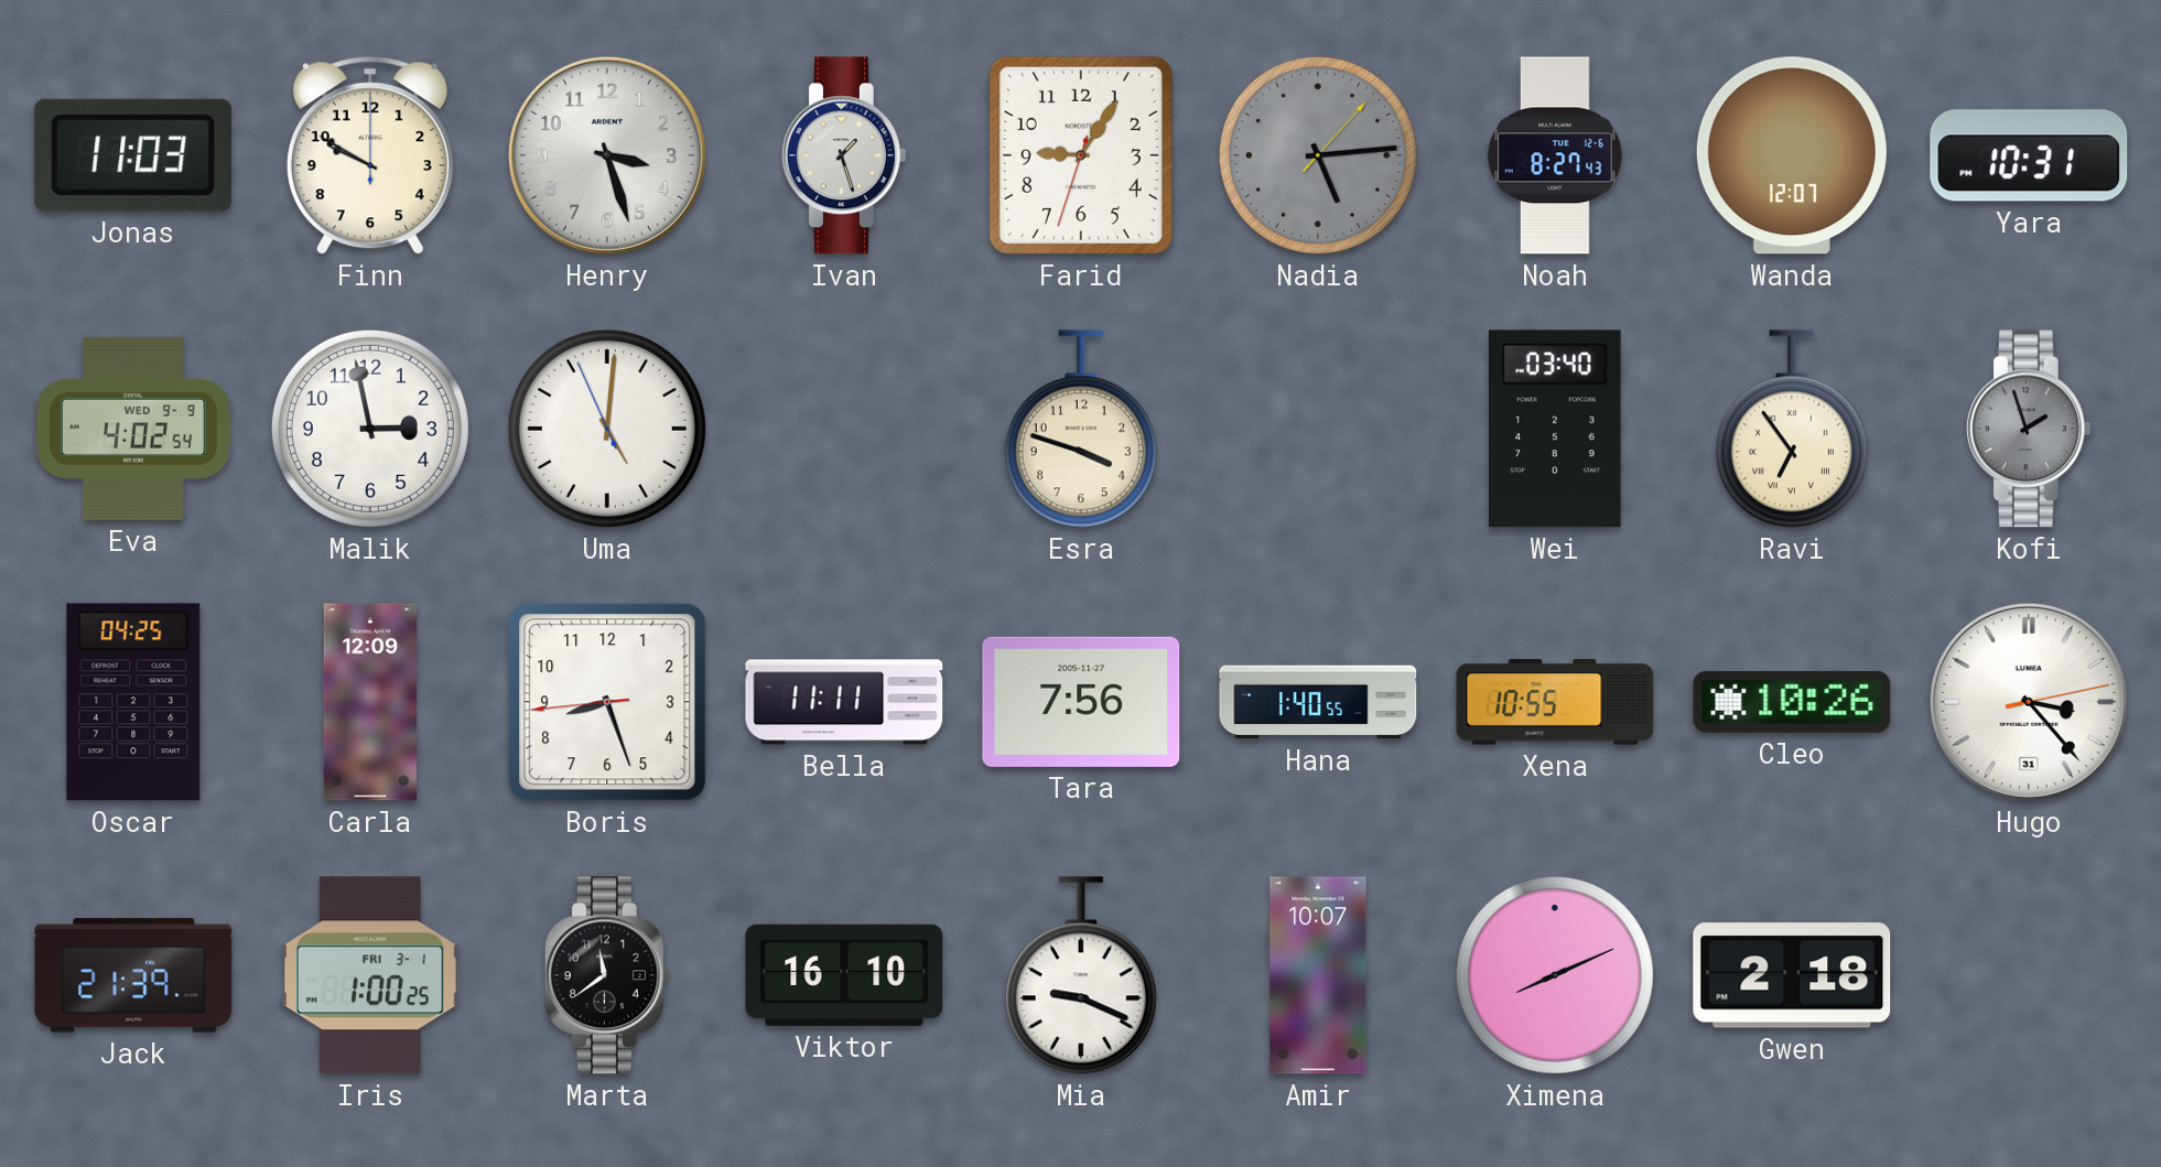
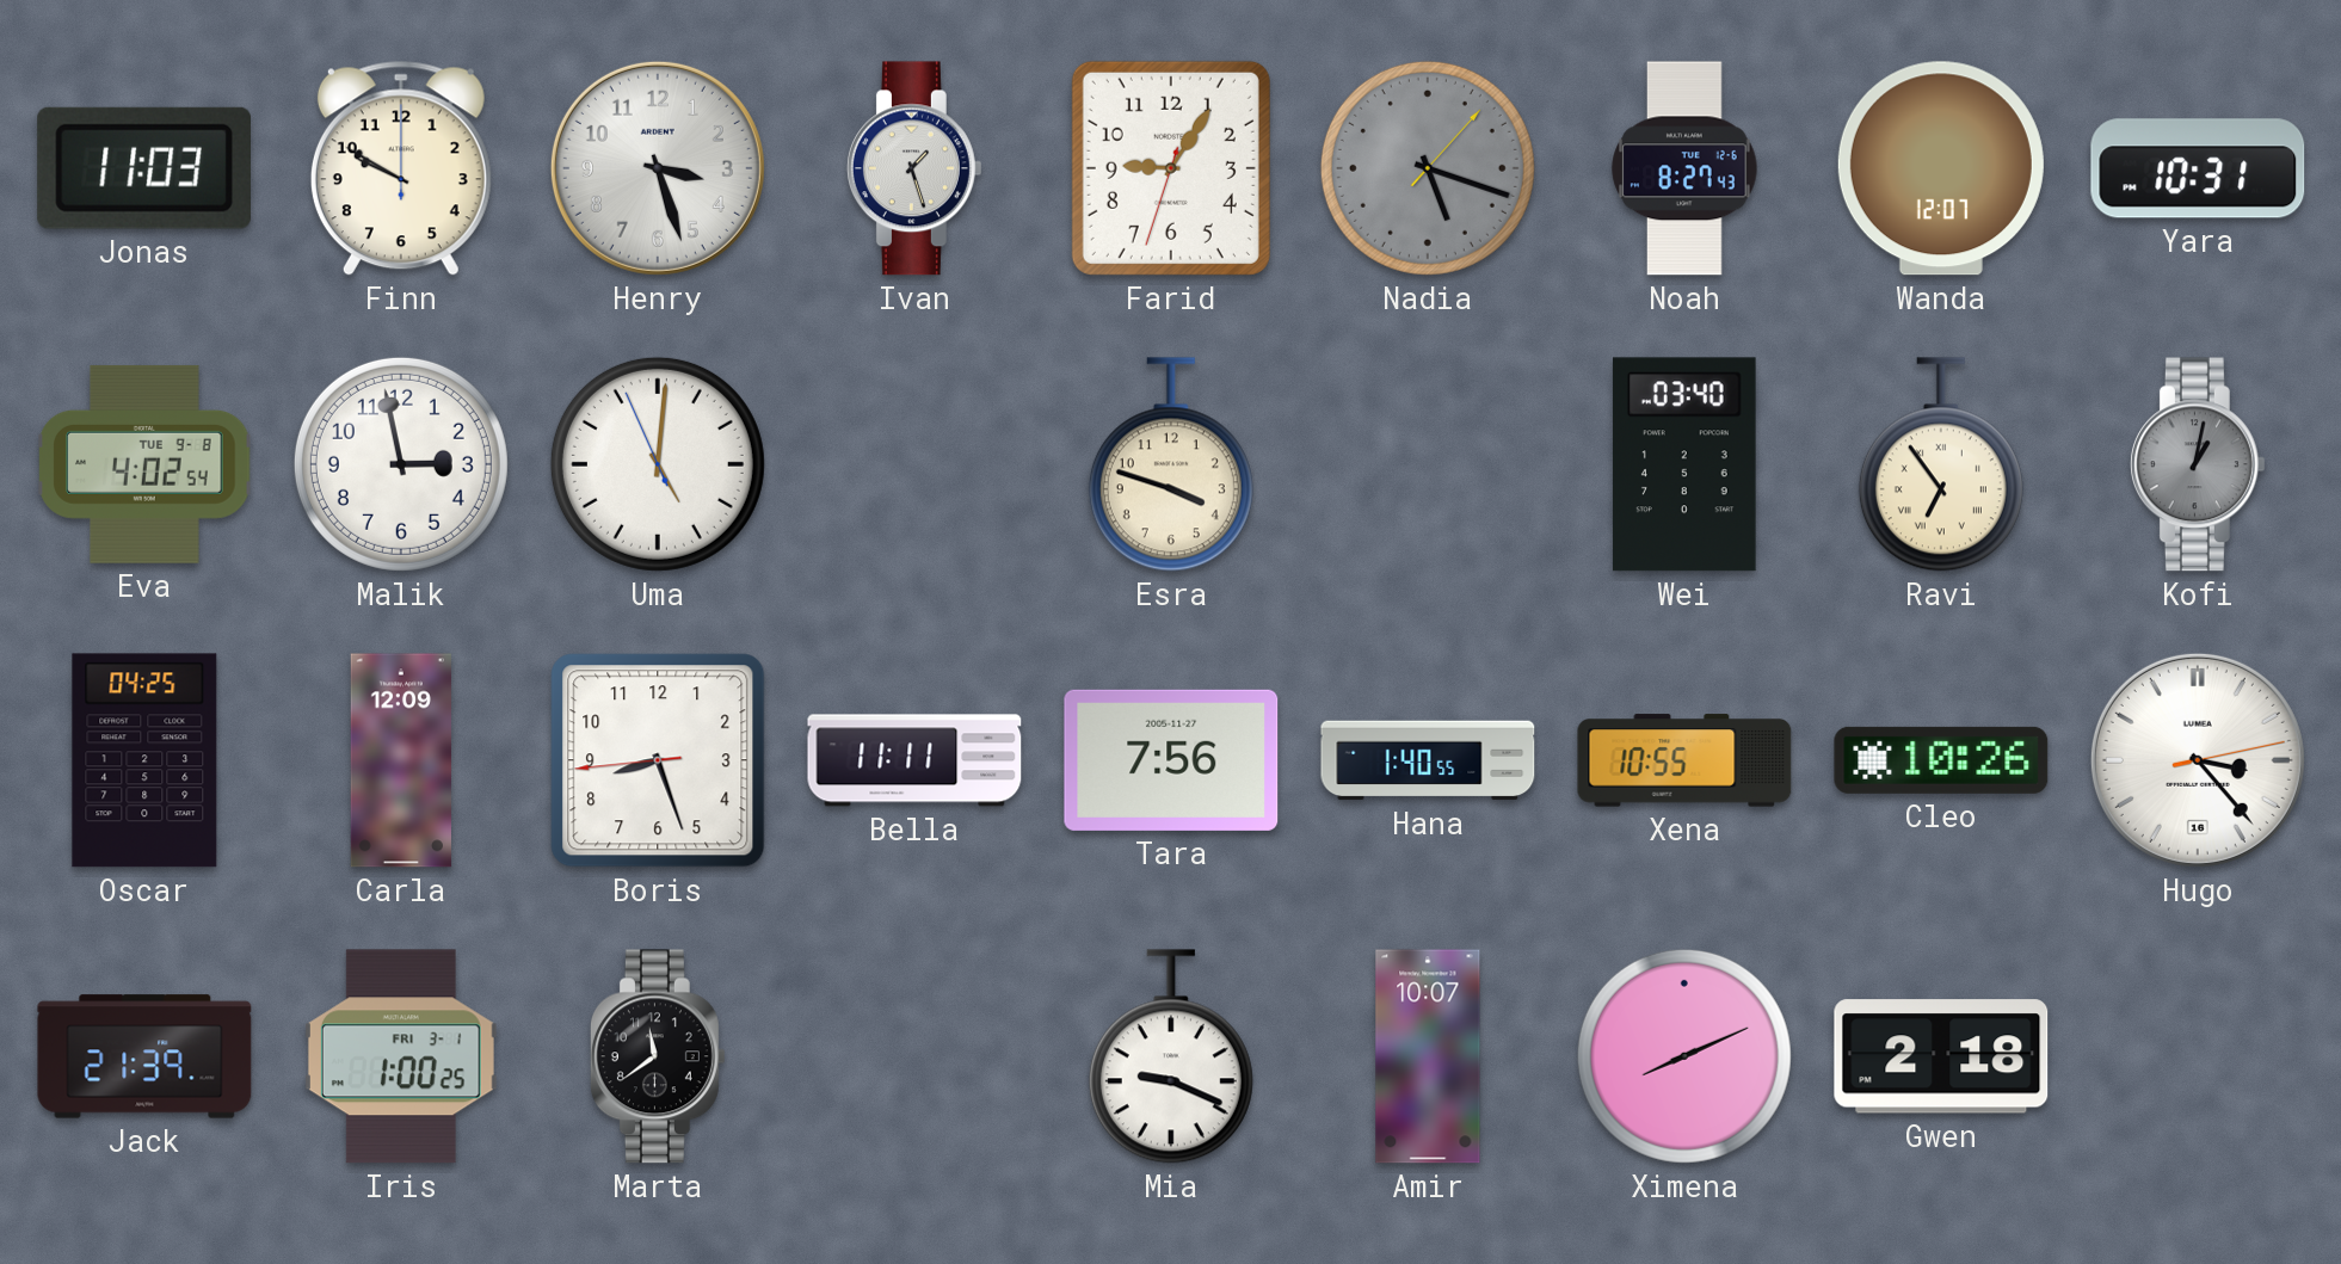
Nadia: 5:14 -> 5:18 (1428, 168)
Eva date: WED 9-9 -> TUE 9-8 (144, 464)
Kofi: 1:57 -> 1:02 (2198, 464)
Hugo date: 31 -> 16 (2198, 760)
Viktor: 16:10 -> none (844, 975)
